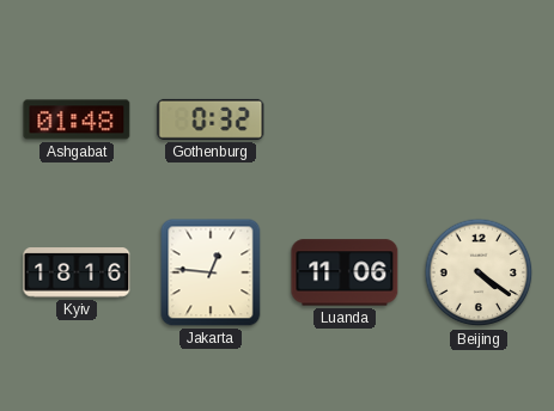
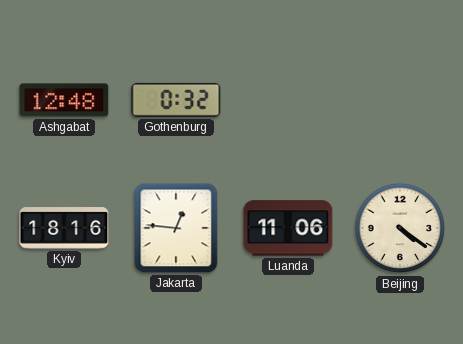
Ashgabat: 01:48 -> 12:48 (64, 100)
